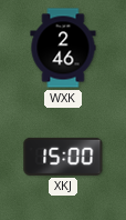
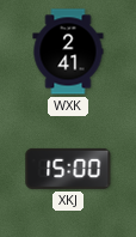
WXK: 2:46 -> 2:41 (68, 51)
